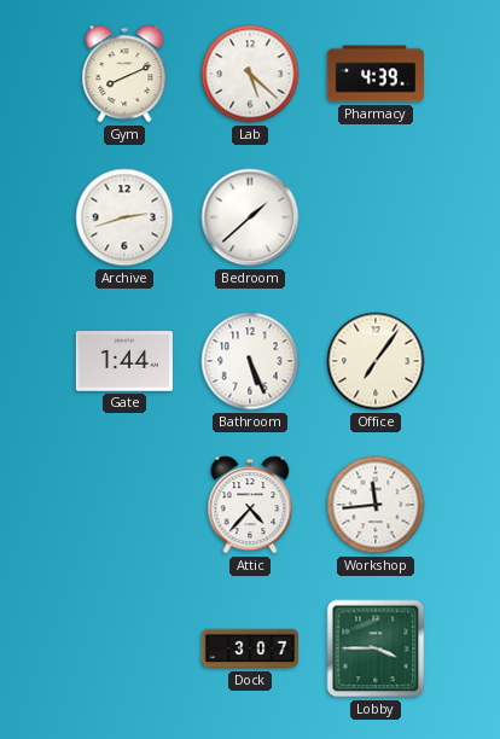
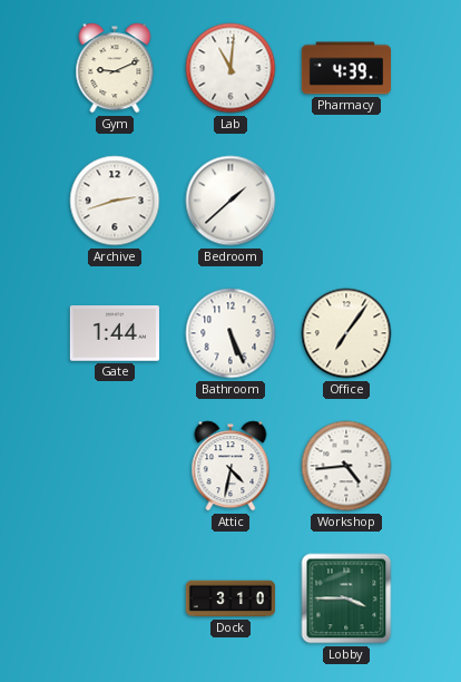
Gym: 8:11 -> 9:11 (115, 68)
Lab: 5:22 -> 11:01 (230, 68)
Attic: 4:37 -> 4:32 (230, 466)
Workshop: 11:44 -> 4:44 (346, 466)
Dock: 3:07 -> 3:10 (229, 598)
